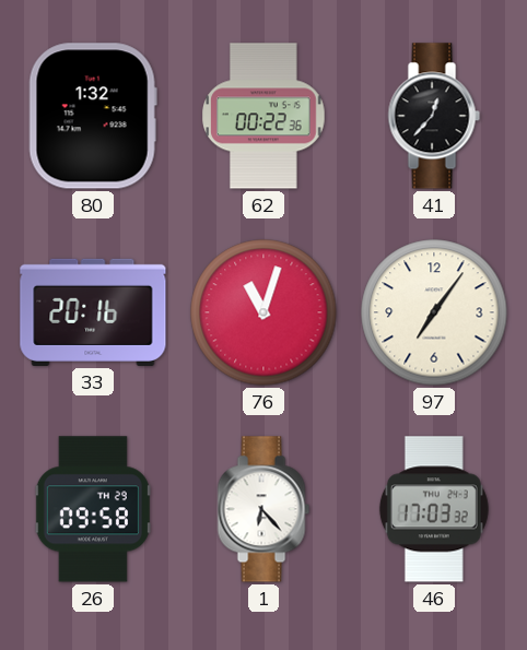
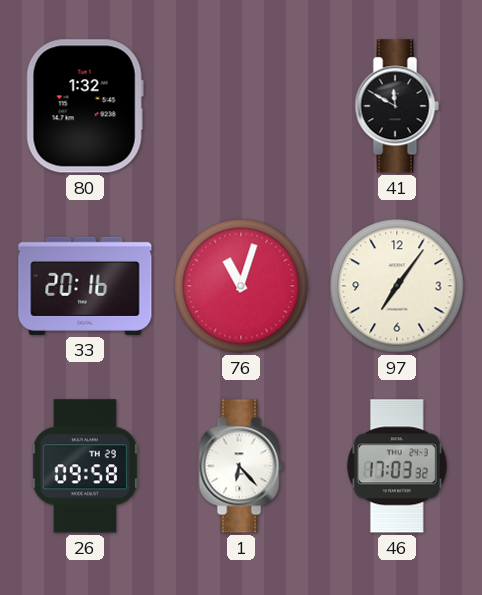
62: 00:22 -> none (263, 116)
41: 12:37 -> 11:50 (397, 106)
